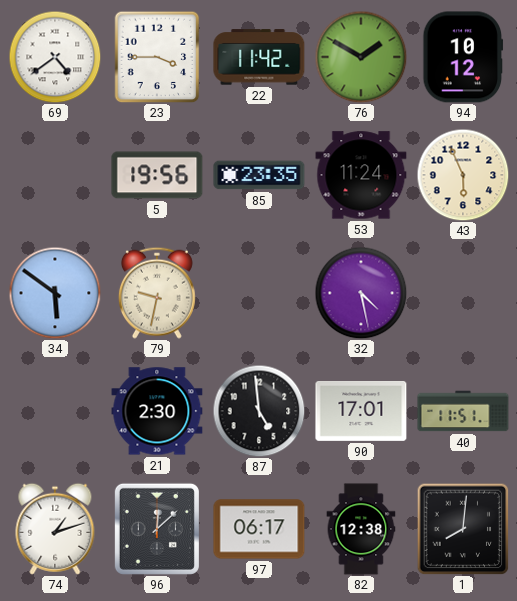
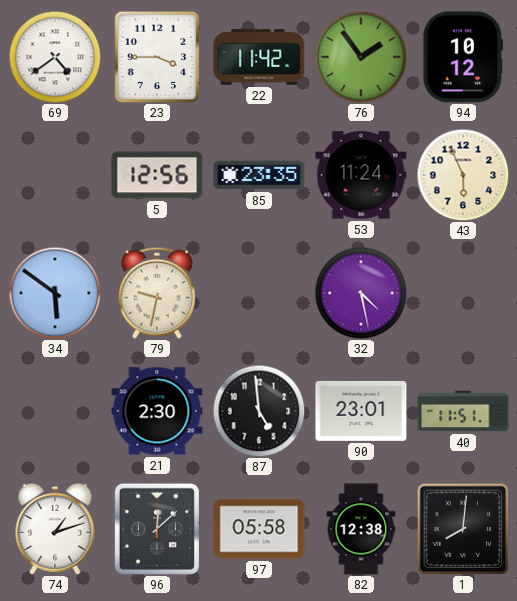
76: 1:50 -> 1:54 (361, 57)
5: 19:56 -> 12:56 (157, 175)
90: 17:01 -> 23:01 (361, 411)
97: 06:17 -> 05:58 (259, 529)
